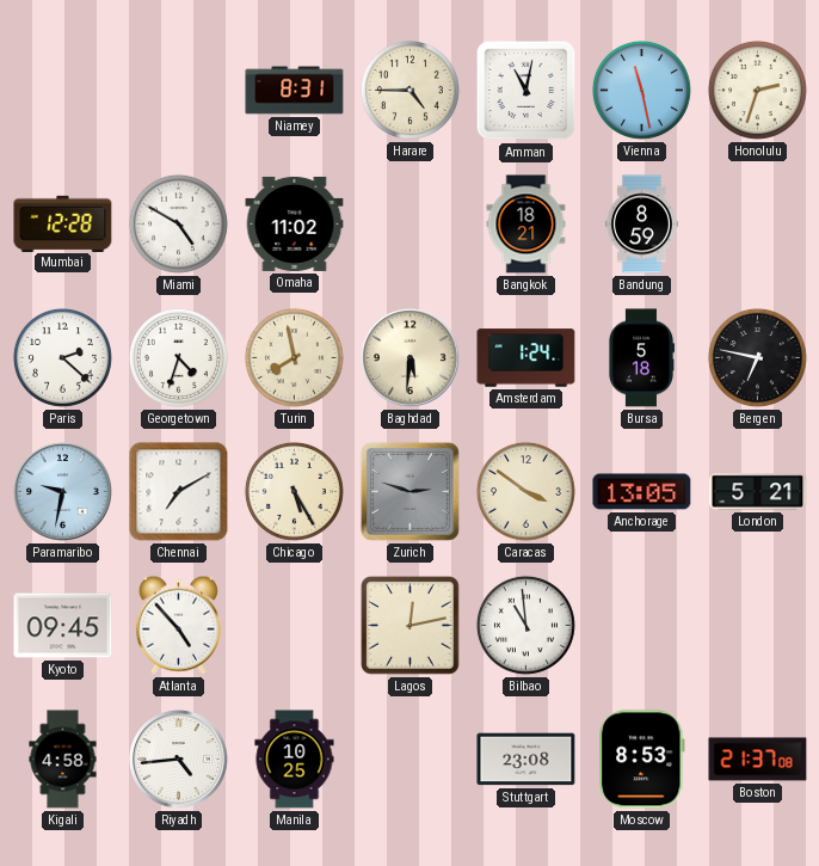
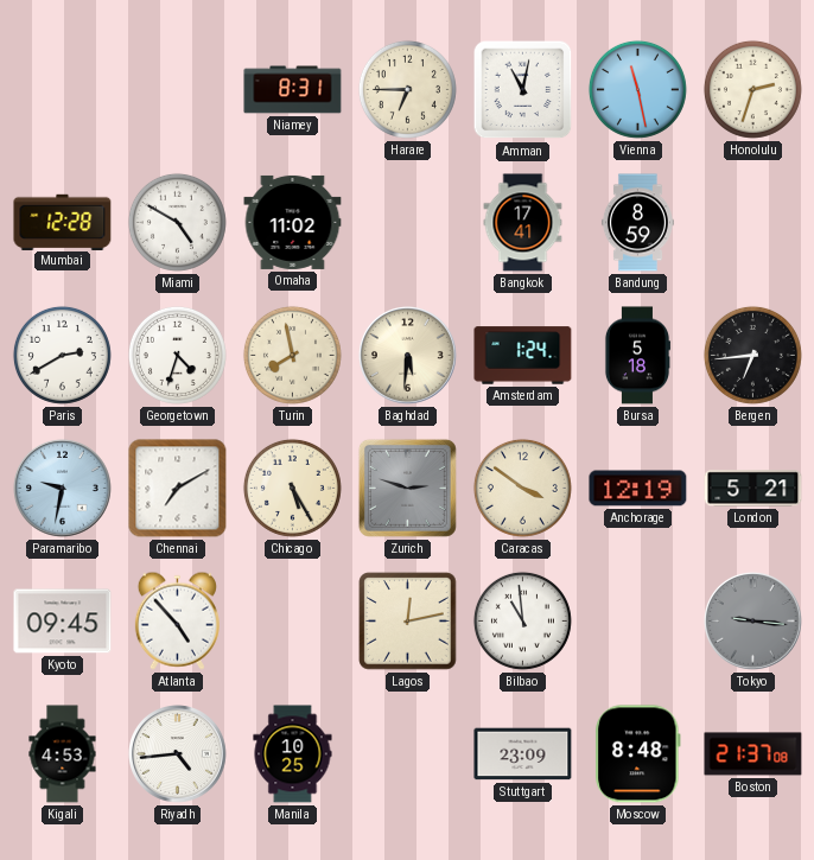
Harare: 4:45 -> 6:45 (407, 89)
Bangkok: 18:21 -> 17:41 (523, 223)
Paris: 2:22 -> 2:40 (62, 355)
Bergen: 6:47 -> 6:44 (752, 355)
Anchorage: 13:05 -> 12:19 (638, 489)
Tokyo: none -> 9:16 (753, 622)
Kigali: 4:58 -> 4:53 (63, 754)
Stuttgart: 23:08 -> 23:09 (523, 754)
Moscow: 8:53 -> 8:48 (638, 754)
